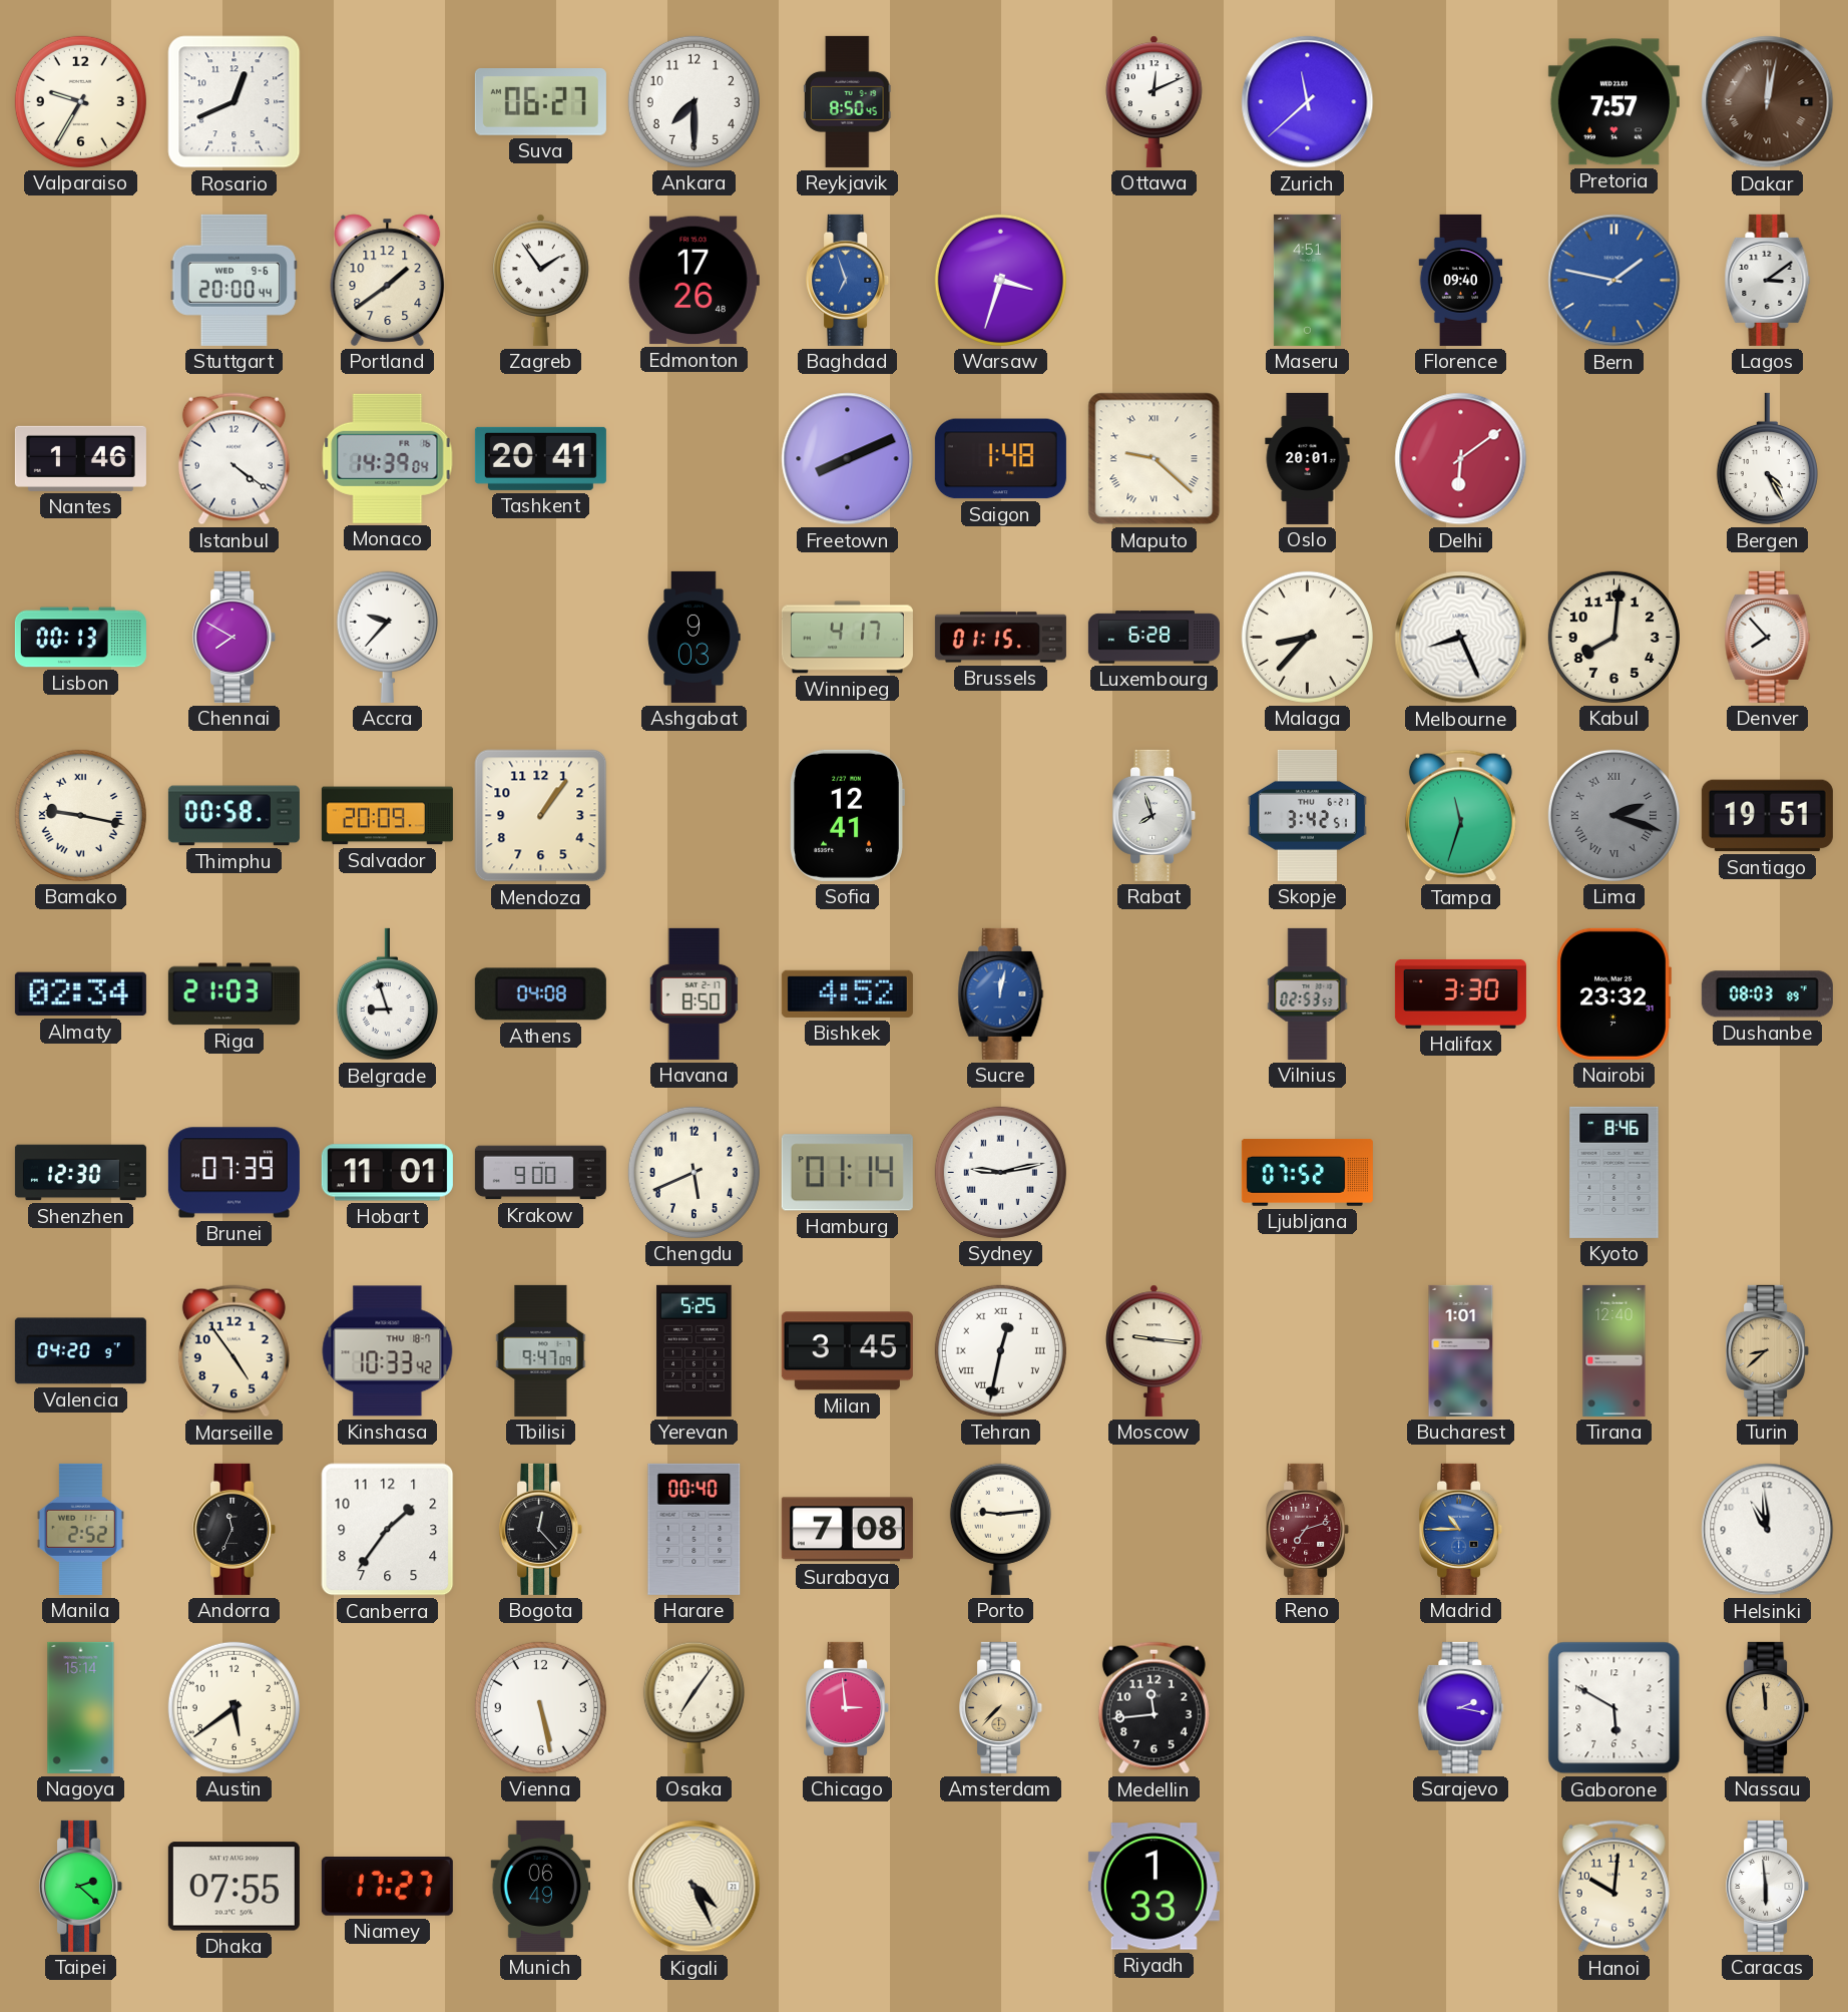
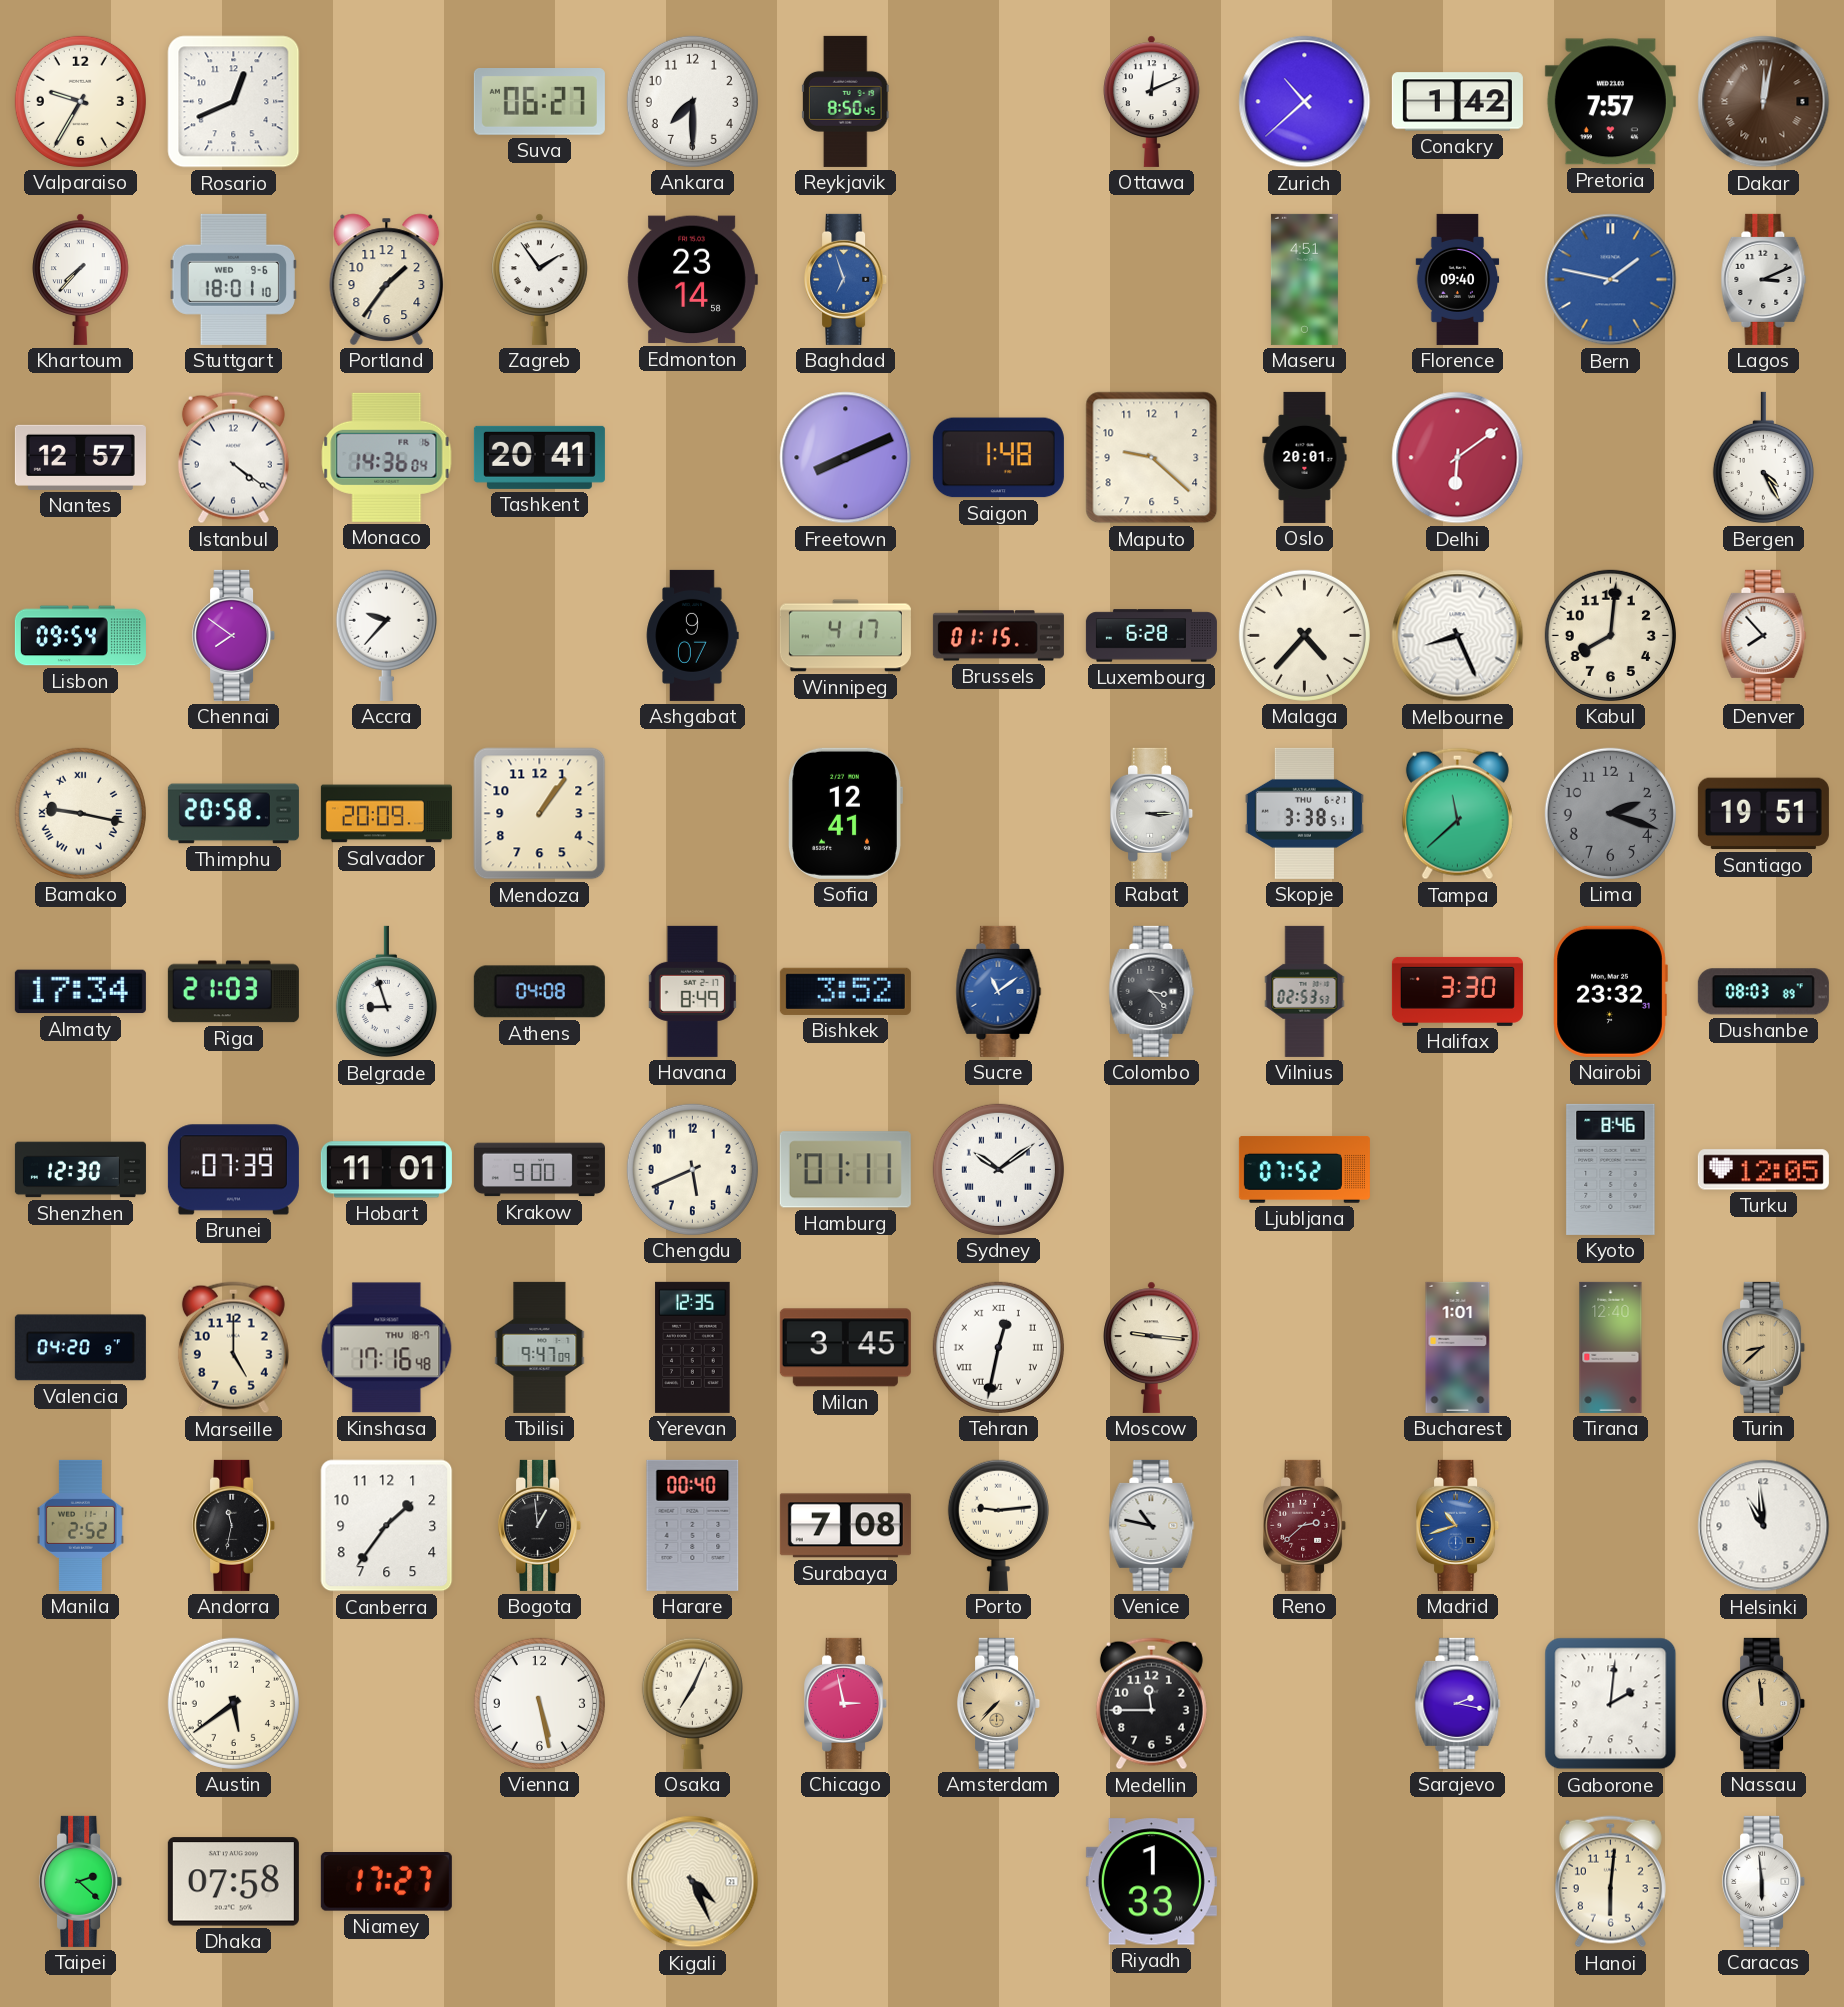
Zurich: 11:38 -> 10:38 (1305, 102)
Conakry: none -> 1:42 (1457, 102)
Khartoum: none -> 7:37 (81, 279)
Stuttgart: 20:00 -> 18:01 (233, 279)
Portland: 1:39 -> 1:36 (387, 279)
Edmonton: 17:26 -> 23:14 (692, 280)
Warsaw: 3:33 -> none (1000, 280)
Lagos: 3:09 -> 3:11 (1764, 279)
Nantes: 1:46 -> 12:57 (80, 457)
Monaco: 14:39 -> 14:36 (387, 457)
Maputo numerals: Roman -> Arabic (1152, 458)
Lisbon: 00:13 -> 09:54 (80, 636)
Chennai: 7:50 -> 7:51 (234, 635)
Ashgabat: 9:03 -> 9:07 (692, 635)
Malaga: 8:37 -> 4:37 (1304, 635)
Thimphu: 00:58 -> 20:58 (233, 814)
Rabat: 7:57 -> 3:15 (1152, 813)
Skopje: 3:42 -> 3:38 (1304, 813)
Tampa: 11:33 -> 11:38 (1457, 814)
Lima numerals: Roman -> Arabic (1610, 813)
Almaty: 02:34 -> 17:34 (80, 992)
Havana: 8:50 -> 8:49 (692, 991)
Bishkek: 4:52 -> 3:52 (845, 991)
Sucre: 12:02 -> 11:09 (999, 991)
Colombo: none -> 3:23 (1152, 991)
Hamburg: 01:14 -> 01:11 (845, 1170)
Sydney: 9:13 -> 10:09 (998, 1169)
Turku: none -> 12:05 (1763, 1170)
Marseille: 4:54 -> 5:00 (233, 1348)
Kinshasa: 10:33 -> 17:16 (387, 1348)
Yerevan: 5:25 -> 12:35 (693, 1347)
Andorra: 11:34 -> 11:32 (234, 1525)
Bogota: 12:23 -> 12:59 (540, 1525)
Venice: none -> 10:47 (1152, 1525)
Reno: 7:12 -> 2:38 (1305, 1525)
Madrid: 10:45 -> 10:42 (1458, 1525)
Nagoya: 15:14 -> none (81, 1707)
Osaka: 7:06 -> 7:04 (692, 1703)
Chicago: 2:59 -> 2:58 (846, 1703)
Medellin: 11:44 -> 11:45 (1151, 1704)
Gaborone: 5:50 -> 2:01 (1611, 1704)
Dhaka: 07:55 -> 07:58 (233, 1882)
Munich: 06:49 -> none (541, 1886)
Hanoi: 10:01 -> 6:01 (1610, 1882)
